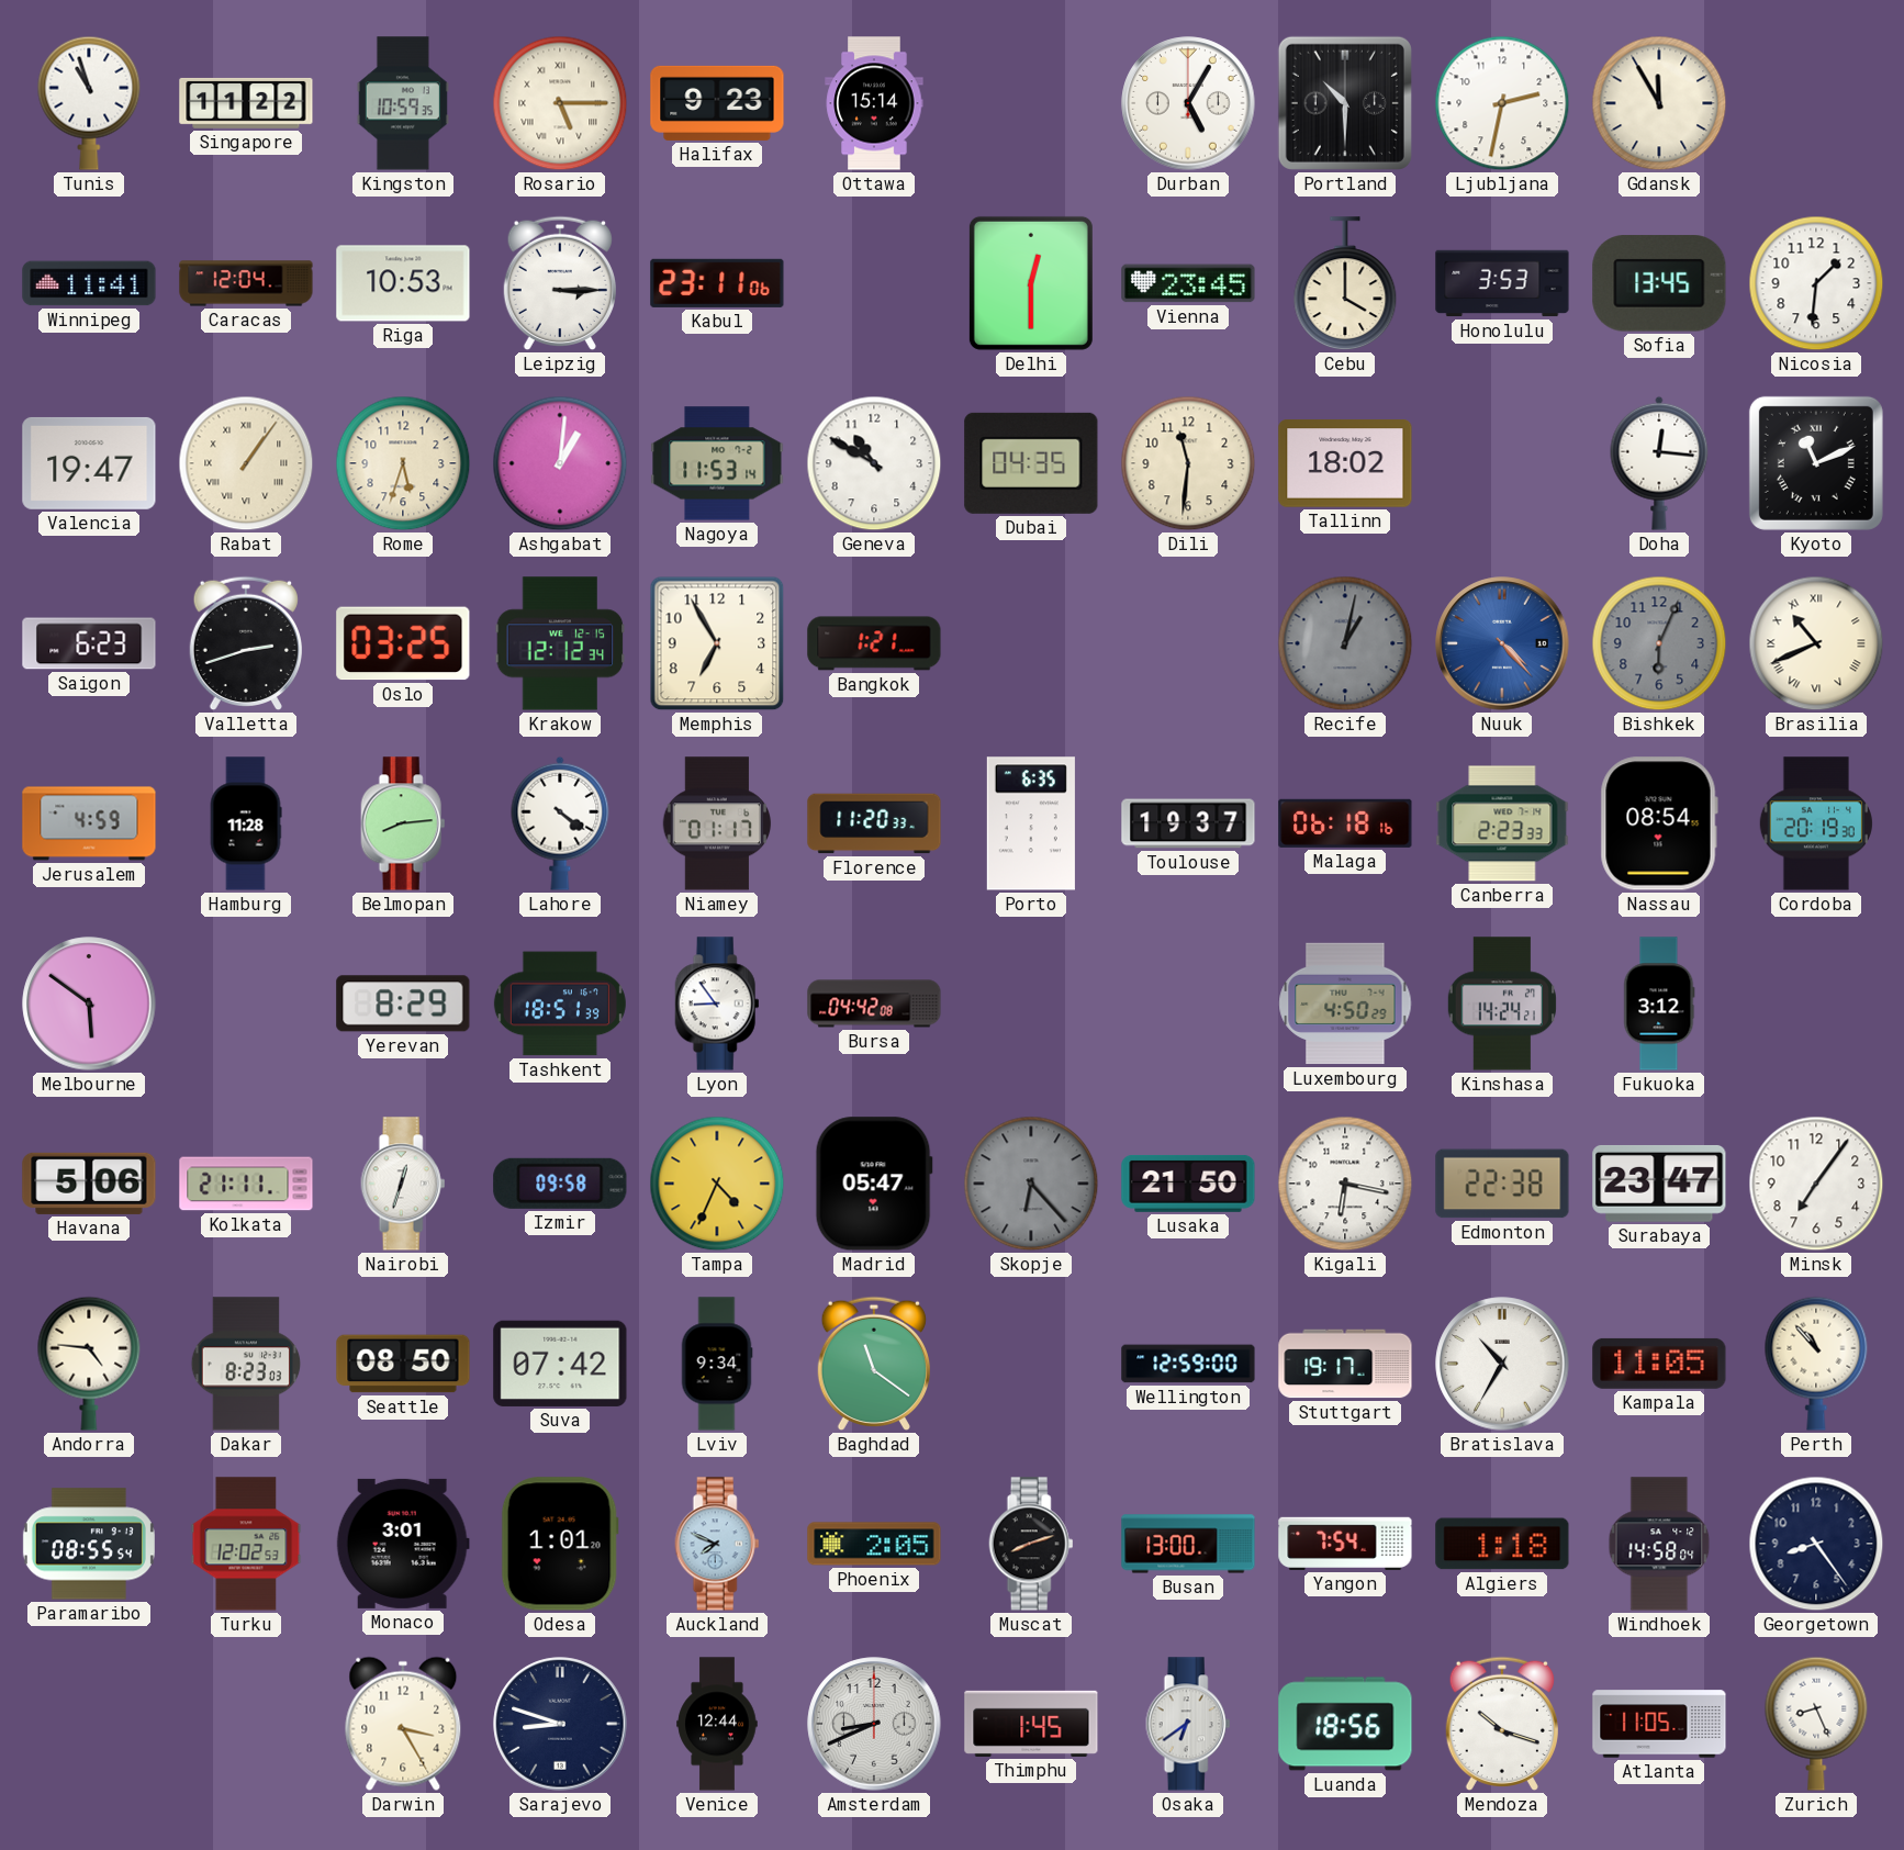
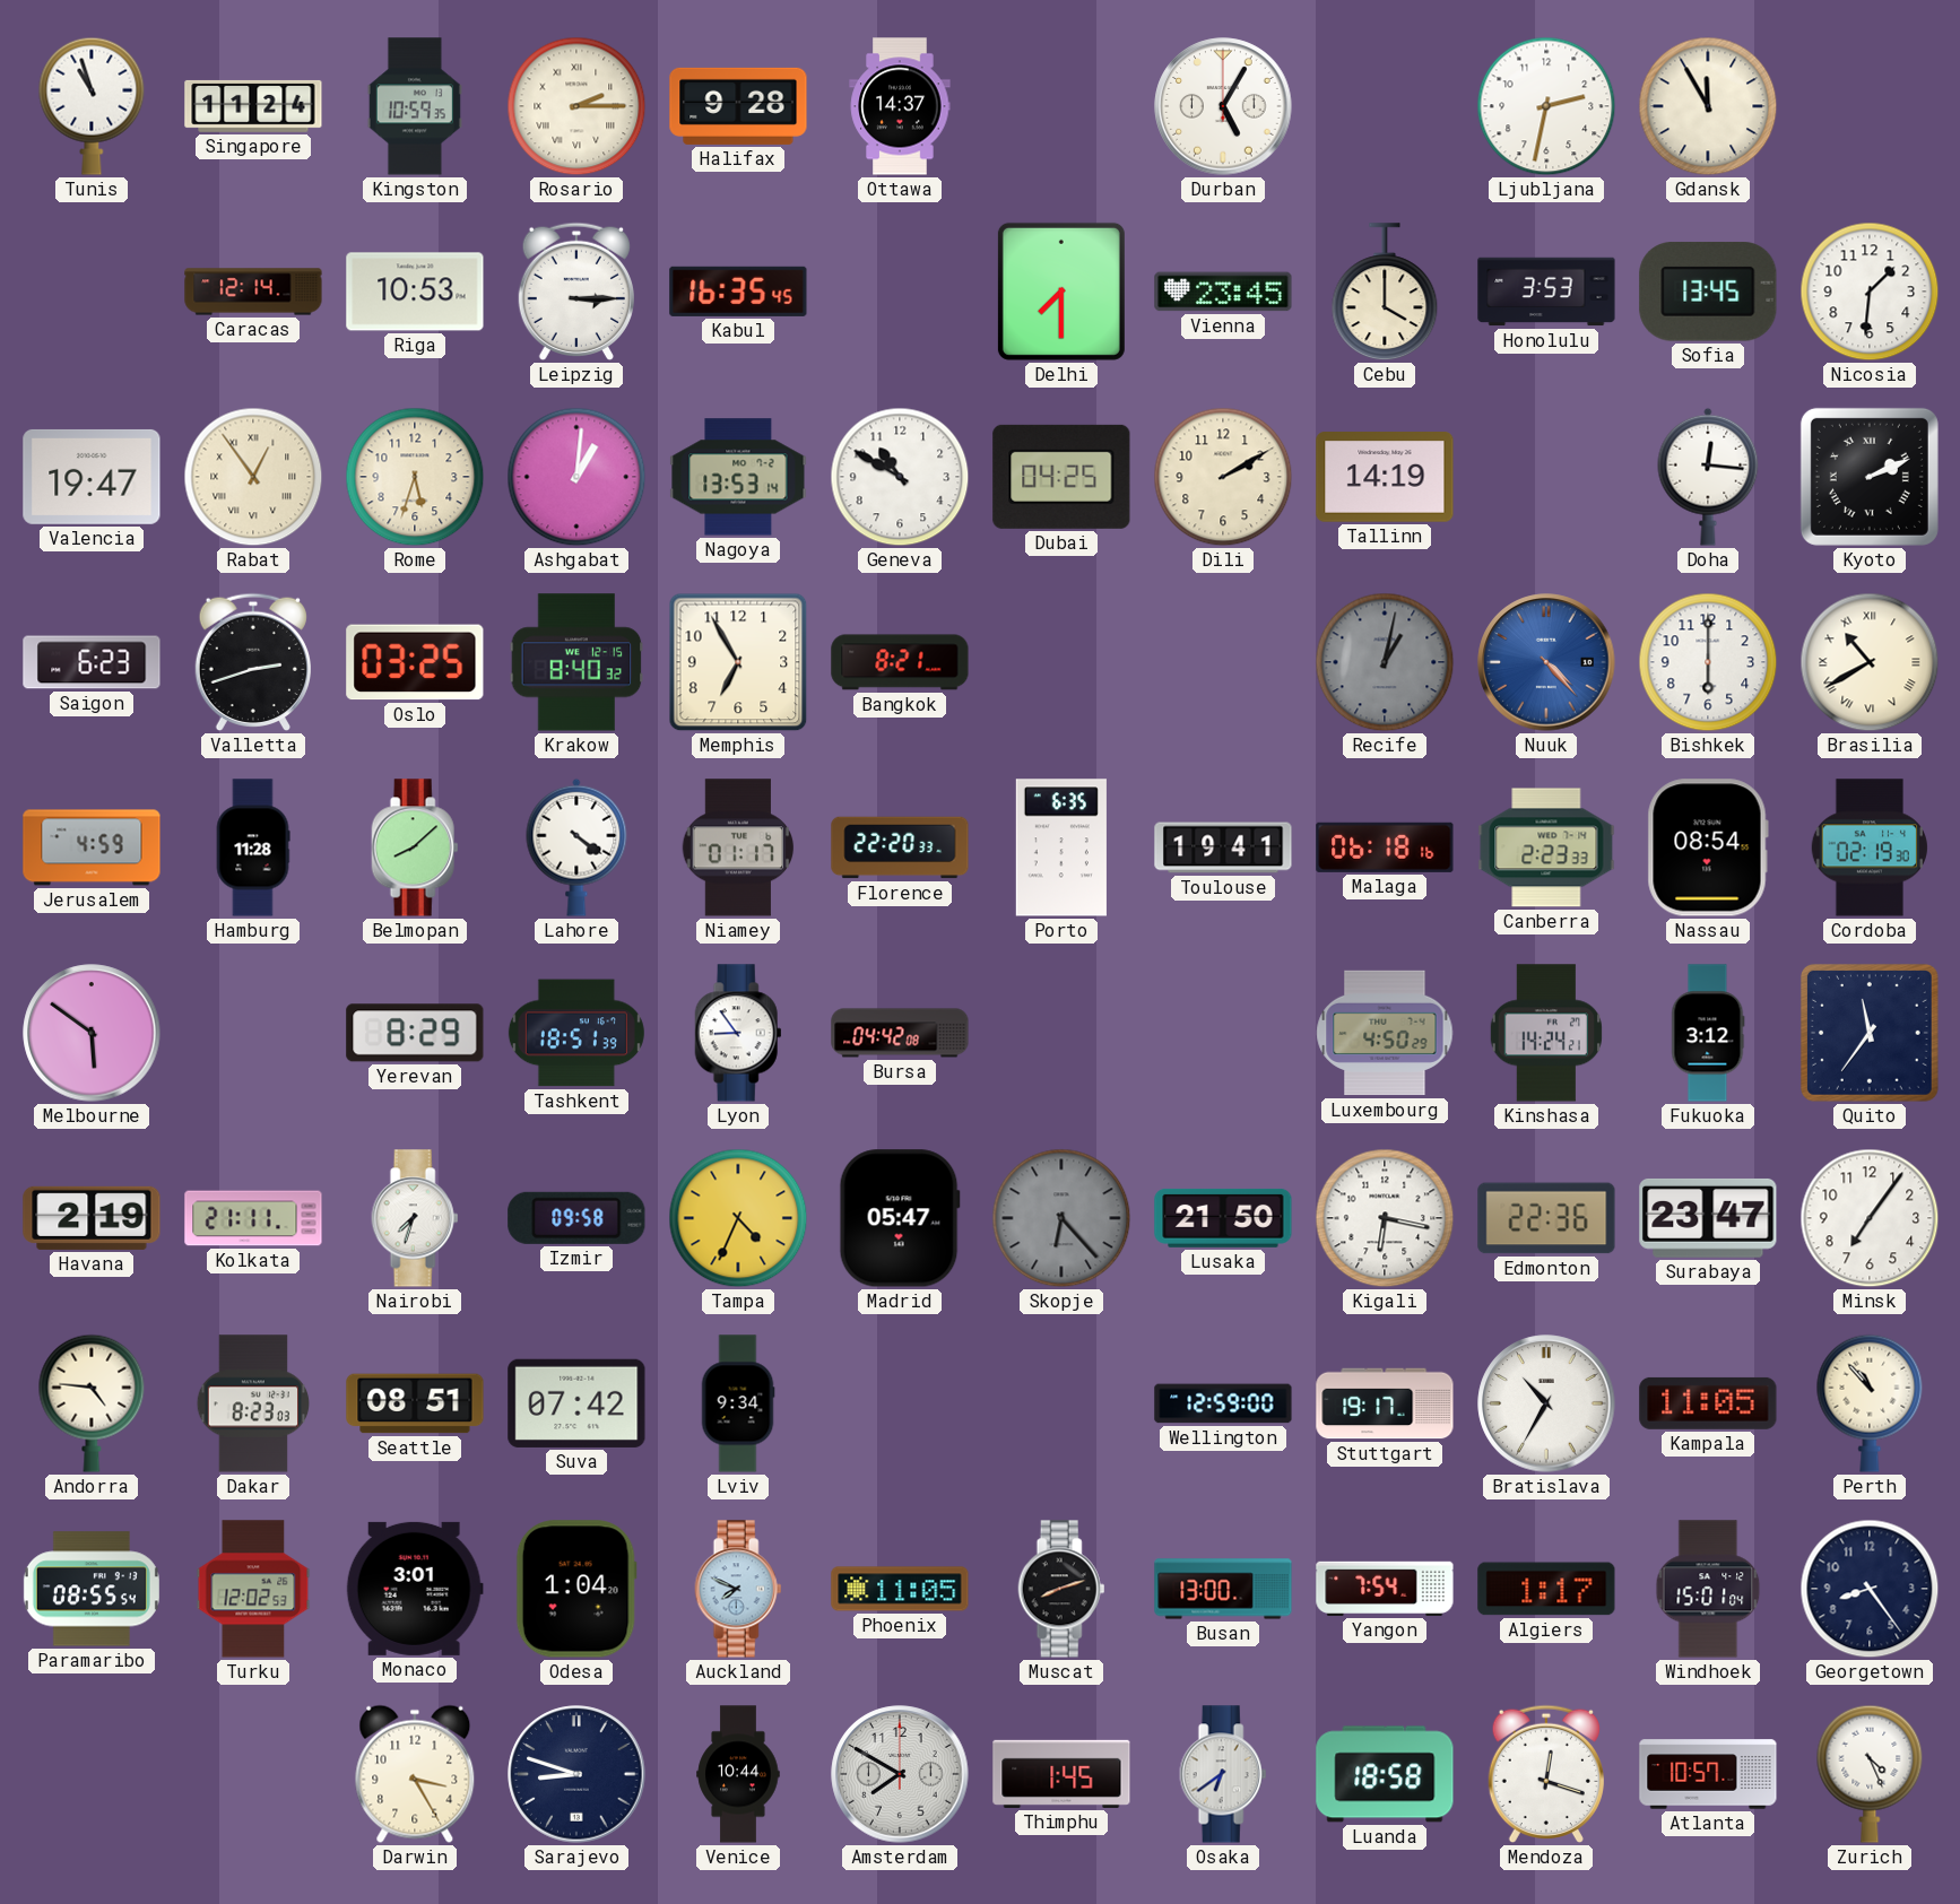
Singapore: 11:22 -> 11:24 (253, 106)
Rosario: 5:15 -> 2:15 (576, 106)
Halifax: 9:23 -> 9:28 (738, 106)
Ottawa: 15:14 -> 14:37 (900, 106)
Portland: 10:30 -> none (1345, 103)
Winnipeg: 11:41 -> none (89, 283)
Caracas: 12:04 -> 12:14 (253, 292)
Kabul: 23:11 -> 16:35 (738, 292)
Delhi: 12:30 -> 7:30 (1061, 292)
Rabat: 1:06 -> 12:54 (253, 477)
Nagoya: 11:53 -> 13:53 (738, 477)
Dubai: 04:35 -> 04:25 (1061, 477)
Dili: 11:31 -> 2:10 (1223, 477)
Tallinn: 18:02 -> 14:19 (1385, 477)
Kyoto: 11:11 -> 2:11 (1870, 477)
Krakow: 12:12 -> 8:40 (576, 662)
Bangkok: 1:21 -> 8:21 (900, 662)
Bishkek: 6:04 -> 6:00 (1708, 662)
Bishkek dial: grey -> white (1708, 662)
Brasilia: 10:41 -> 10:40 (1870, 662)
Belmopan: 8:14 -> 8:08 (415, 847)
Florence: 11:20 -> 22:20 (900, 847)
Toulouse: 19:37 -> 19:41 (1223, 847)
Cordoba: 20:19 -> 02:19 (1870, 847)
Quito: none -> 11:36 (1870, 1033)
Havana: 5:06 -> 2:19 (92, 1218)
Nairobi: 12:33 -> 7:33 (415, 1218)
Edmonton: 22:38 -> 22:36 (1546, 1218)
Seattle: 08:50 -> 08:51 (415, 1403)
Baghdad: 11:21 -> none (873, 1364)
Odesa: 1:01 -> 1:04 (576, 1589)
Phoenix: 2:05 -> 11:05 (900, 1589)
Algiers: 1:18 -> 1:17 (1546, 1589)
Windhoek: 14:58 -> 15:01 (1708, 1589)
Venice: 12:44 -> 10:44 (738, 1774)
Amsterdam: 8:41 -> 7:50 (900, 1774)
Luanda: 18:56 -> 18:58 (1385, 1774)
Mendoza: 10:18 -> 12:18 (1545, 1774)
Atlanta: 11:05 -> 10:57 (1708, 1774)
Zurich: 8:26 -> 4:26 (1870, 1774)
